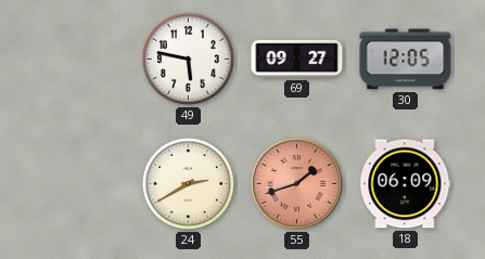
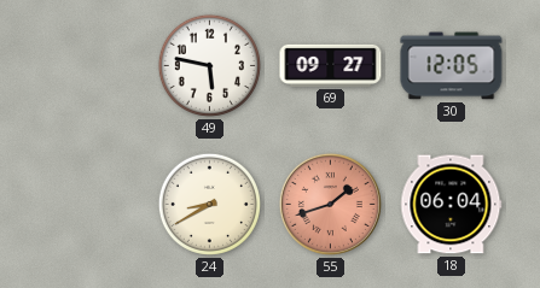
24: 2:40 -> 8:40 (209, 204)
18: 06:09 -> 06:04 (452, 205)
